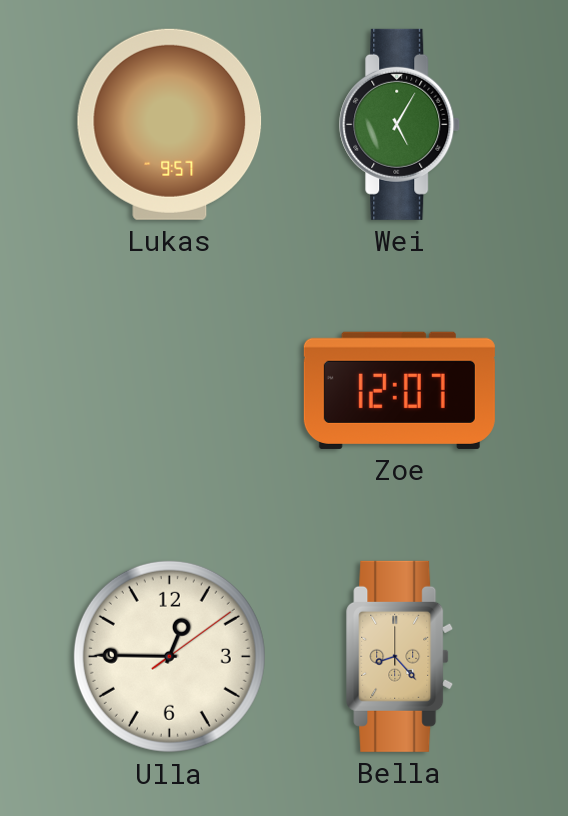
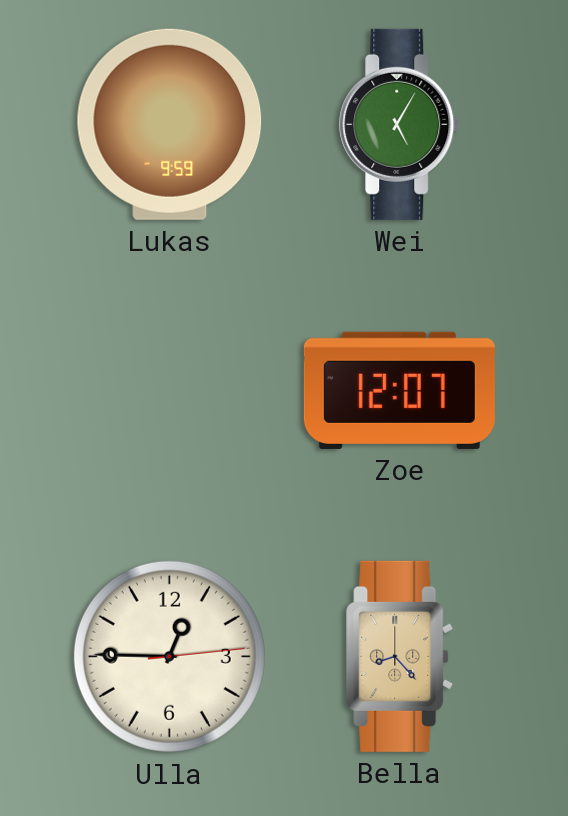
Lukas: 9:57 -> 9:59 (170, 124)
Ulla: 12:45:09 -> 12:45:14 (169, 656)
